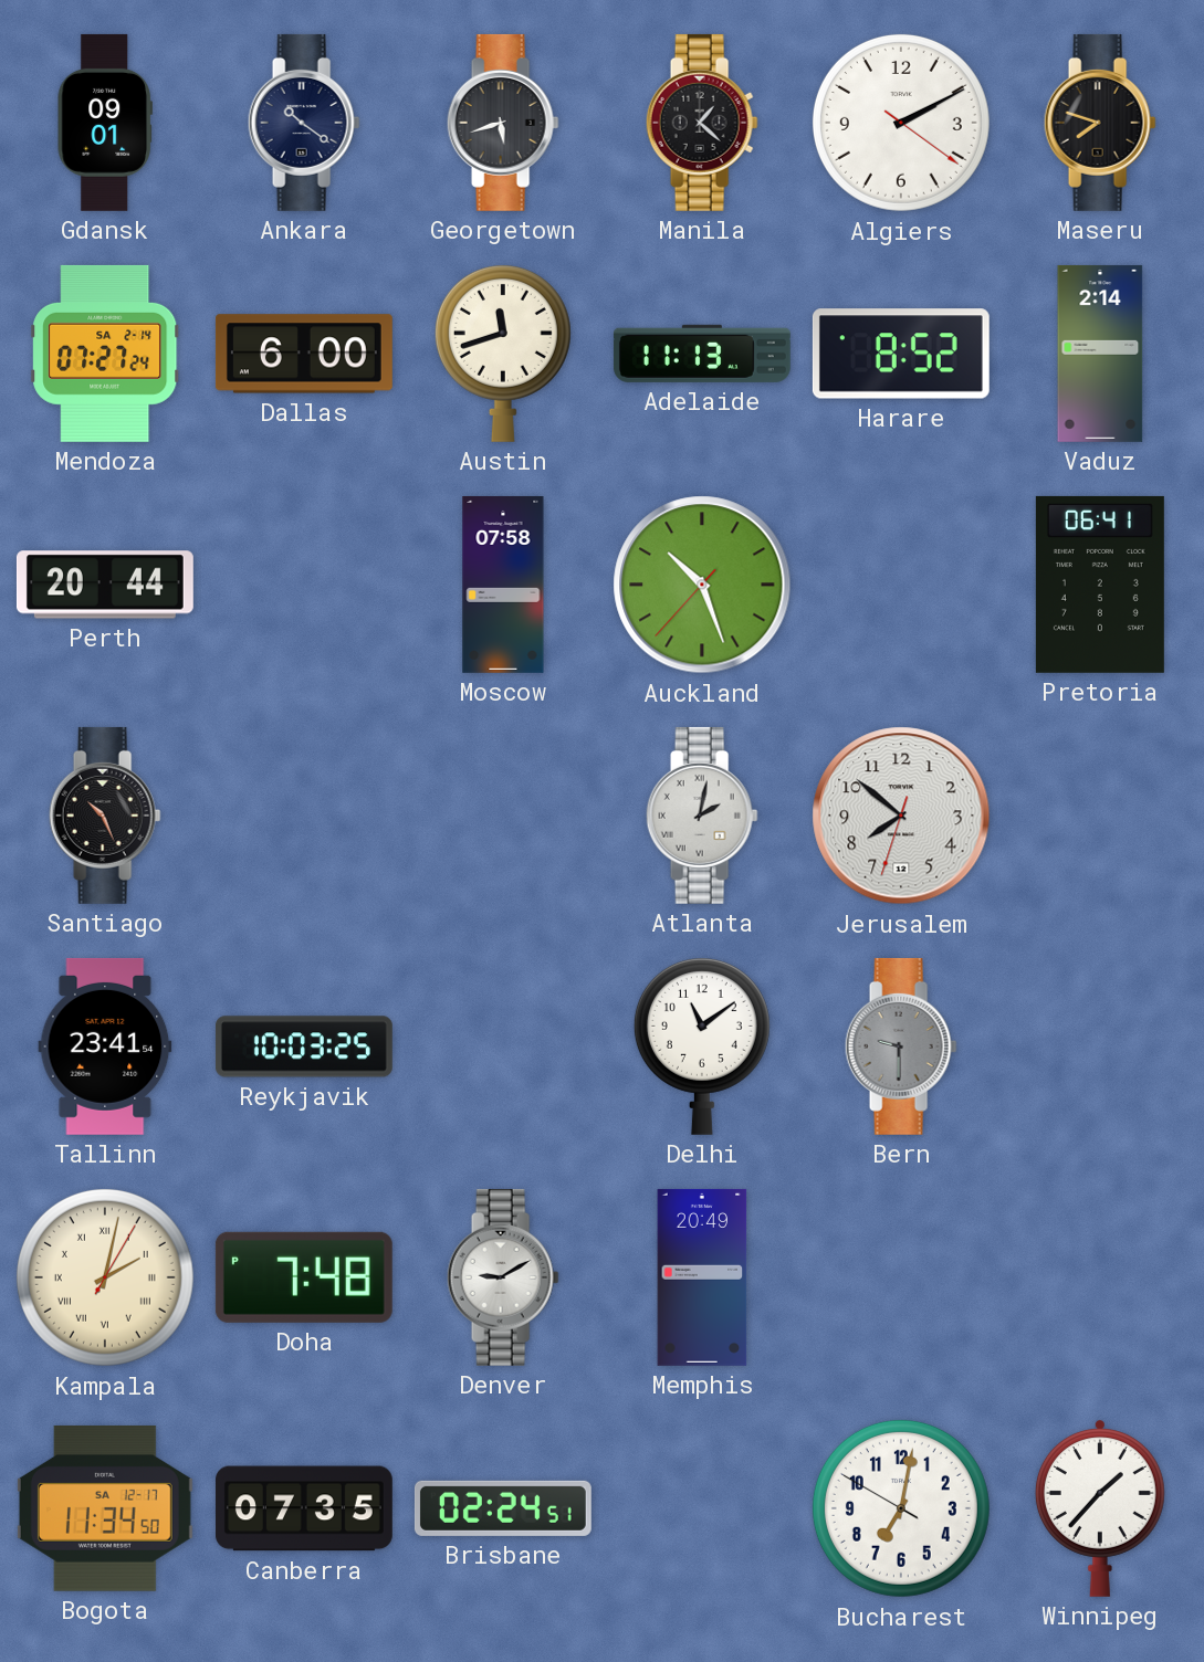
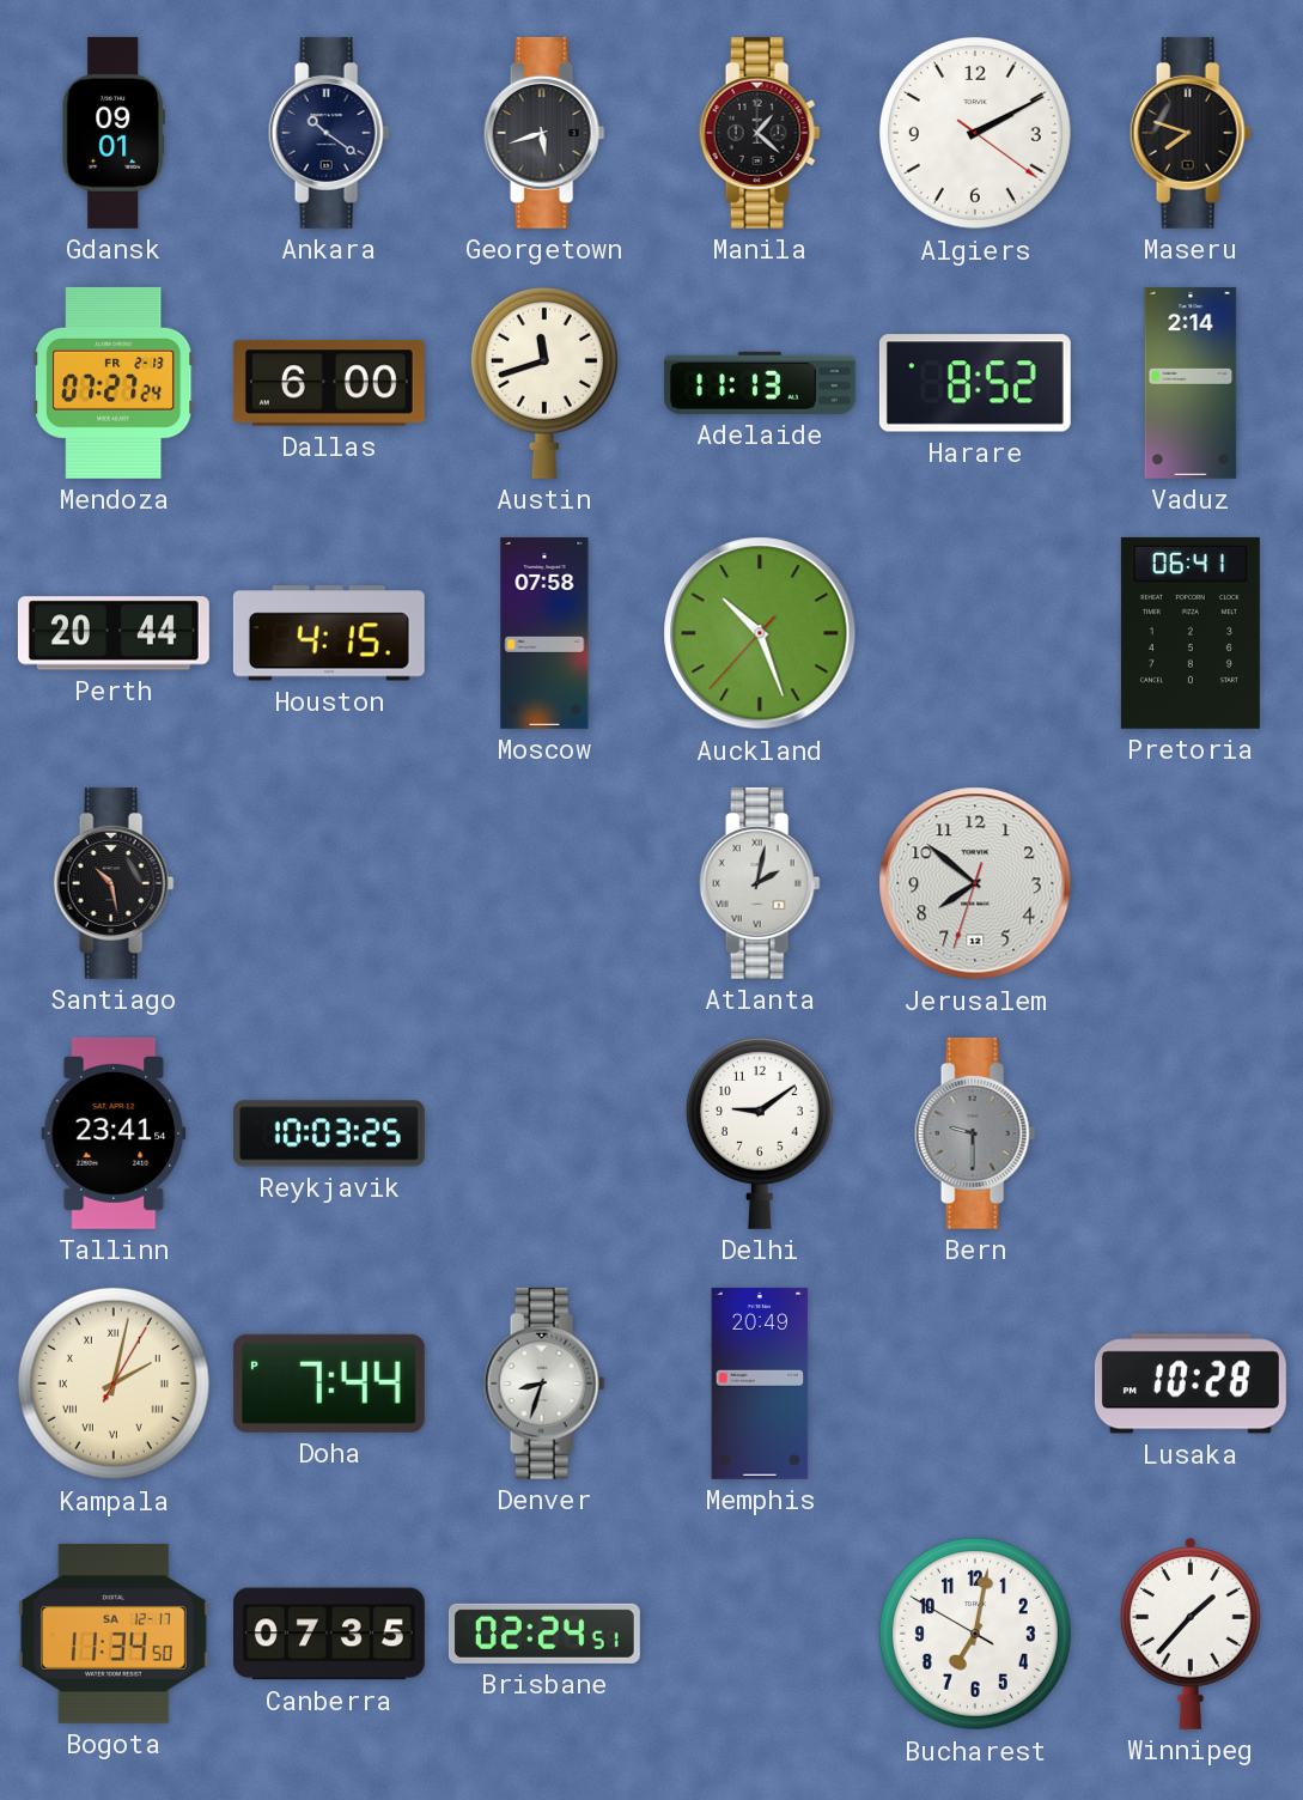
Mendoza date: SA 2-14 -> FR 2-13 (114, 383)
Houston: none -> 4:15 (329, 633)
Santiago: 10:26 -> 10:28 (114, 883)
Delhi: 11:09 -> 9:09 (760, 1132)
Doha: 7:48 -> 7:44 (329, 1384)
Denver: 9:10 -> 8:33 (544, 1384)
Lusaka: none -> 10:28 (1191, 1384)
